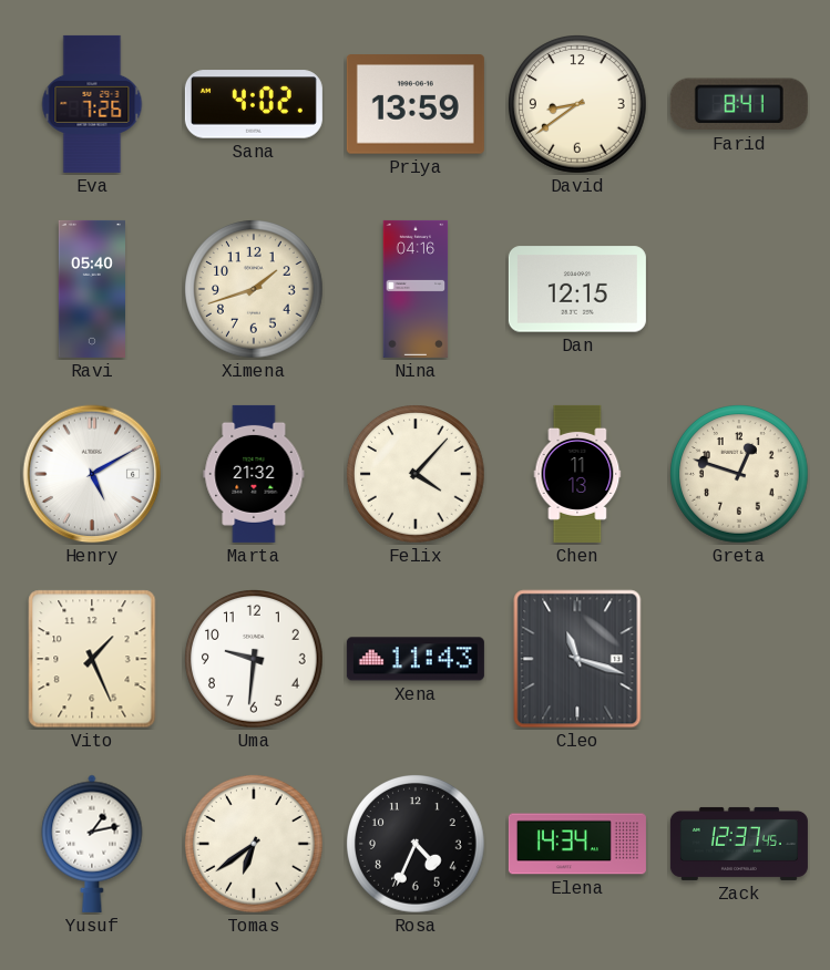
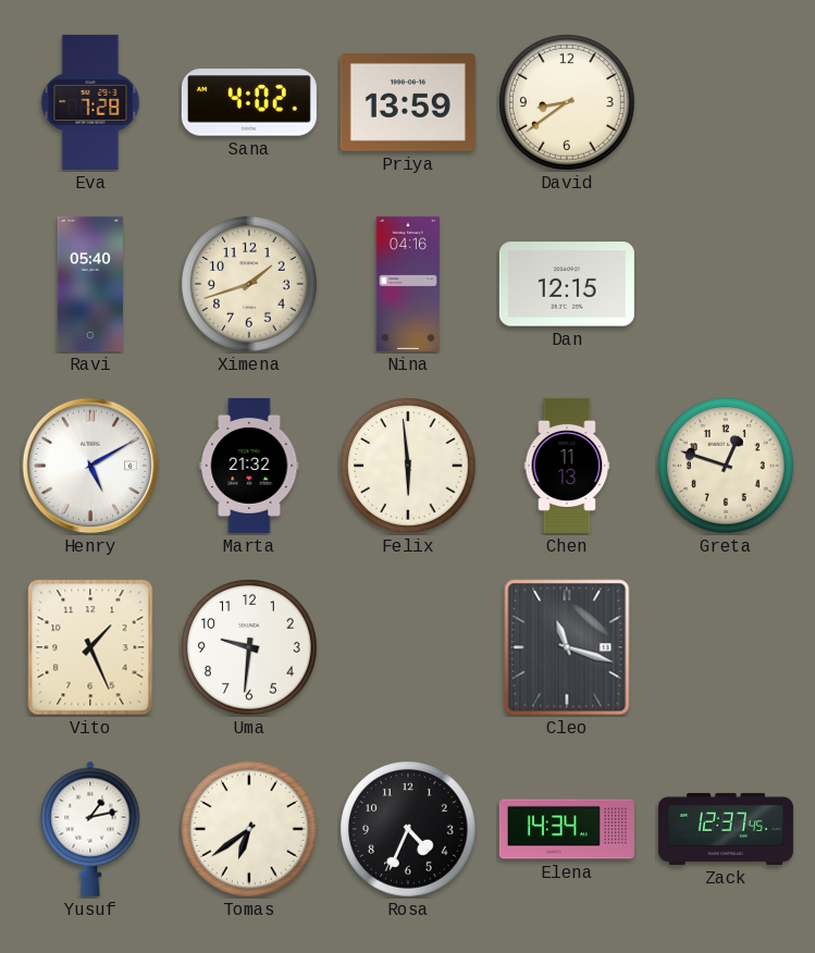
Eva: 7:26 -> 7:28 (90, 102)
Farid: 8:41 -> none (739, 104)
Felix: 4:07 -> 5:59 (409, 467)
Xena: 11:43 -> none (416, 659)
